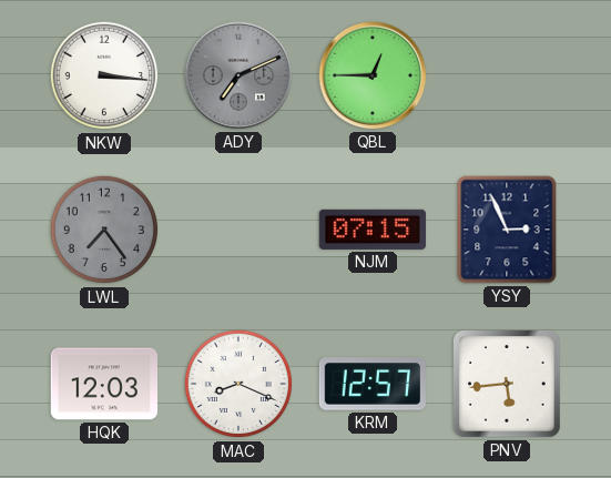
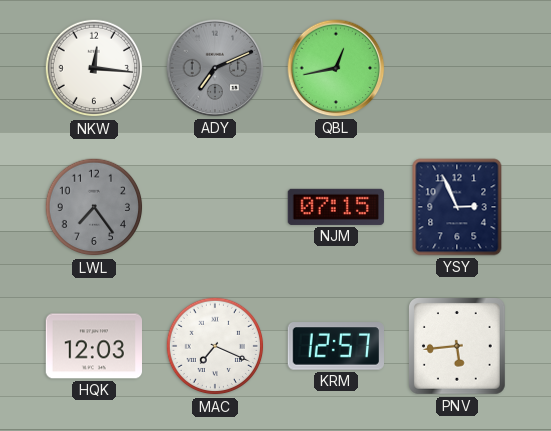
NKW: 3:16 -> 12:16 (94, 68)
QBL: 12:45 -> 12:43 (336, 68)
MAC: 8:19 -> 7:19 (215, 346)
